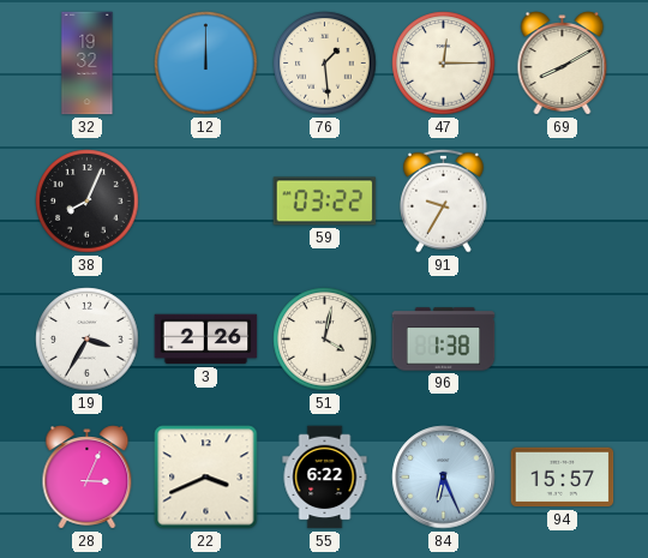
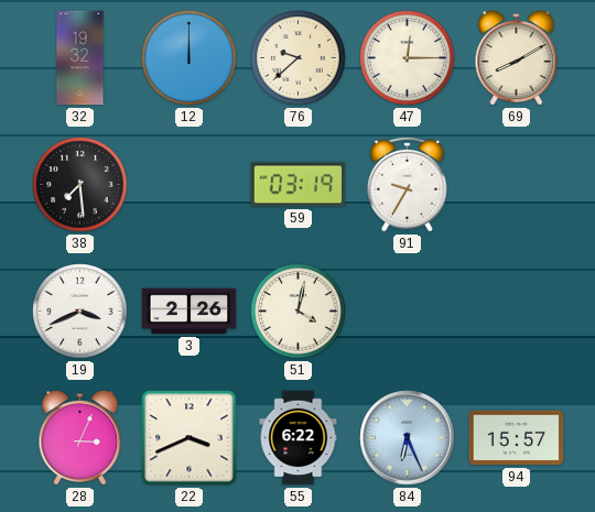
76: 1:29 -> 9:38 (299, 58)
38: 8:04 -> 7:29 (80, 185)
59: 03:22 -> 03:19 (299, 185)
19: 3:35 -> 3:41 (80, 312)
96: 1:38 -> none (444, 340)
